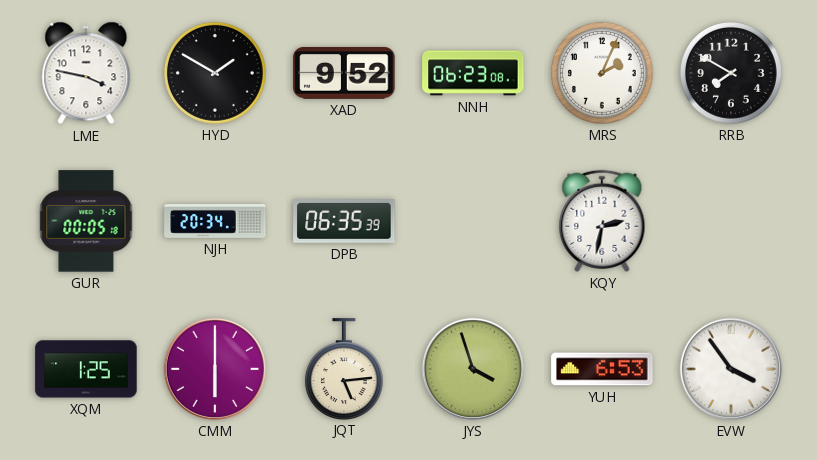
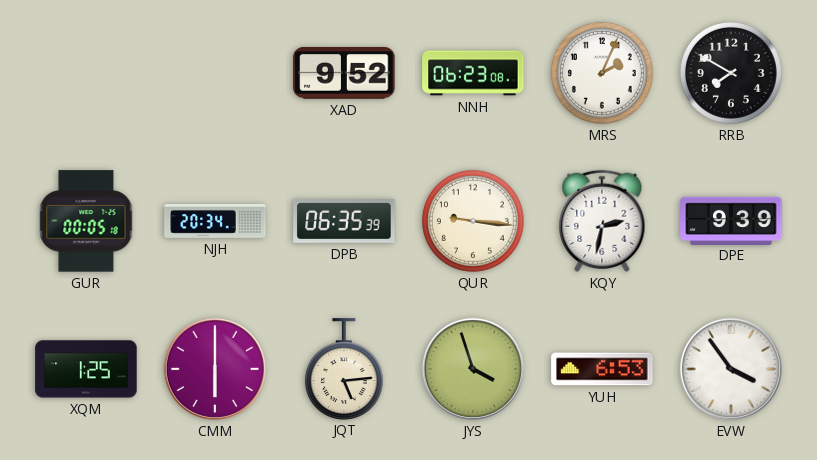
LME: 3:47 -> none (86, 73)
HYD: 1:50 -> none (215, 73)
QUR: none -> 9:16 (473, 221)
DPE: none -> 9:39 (731, 220)
